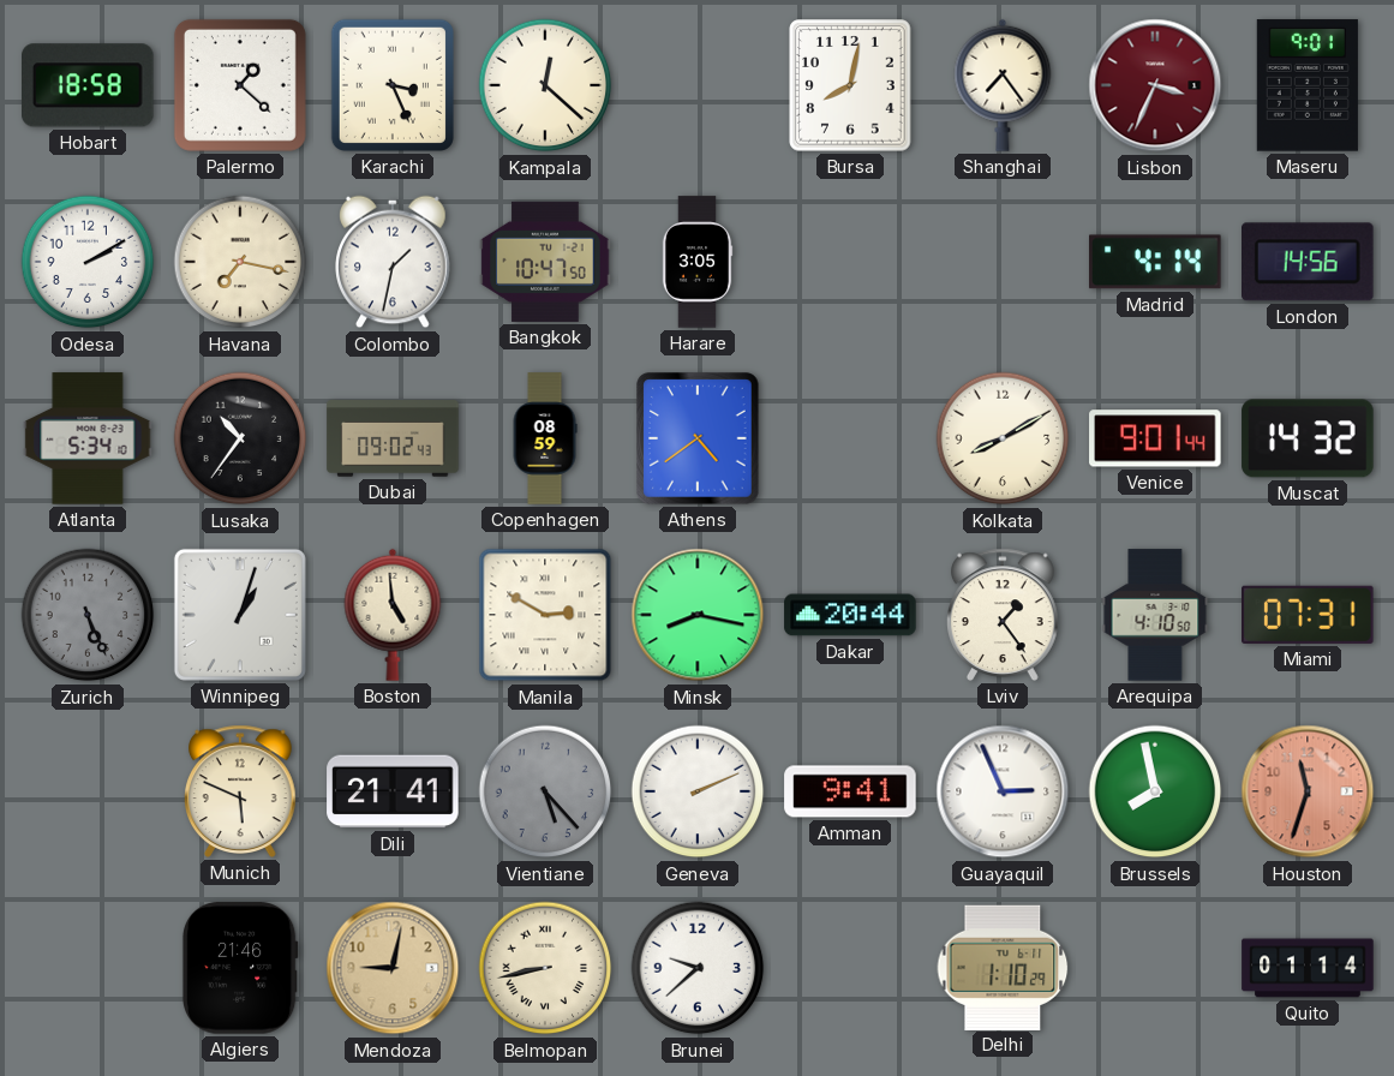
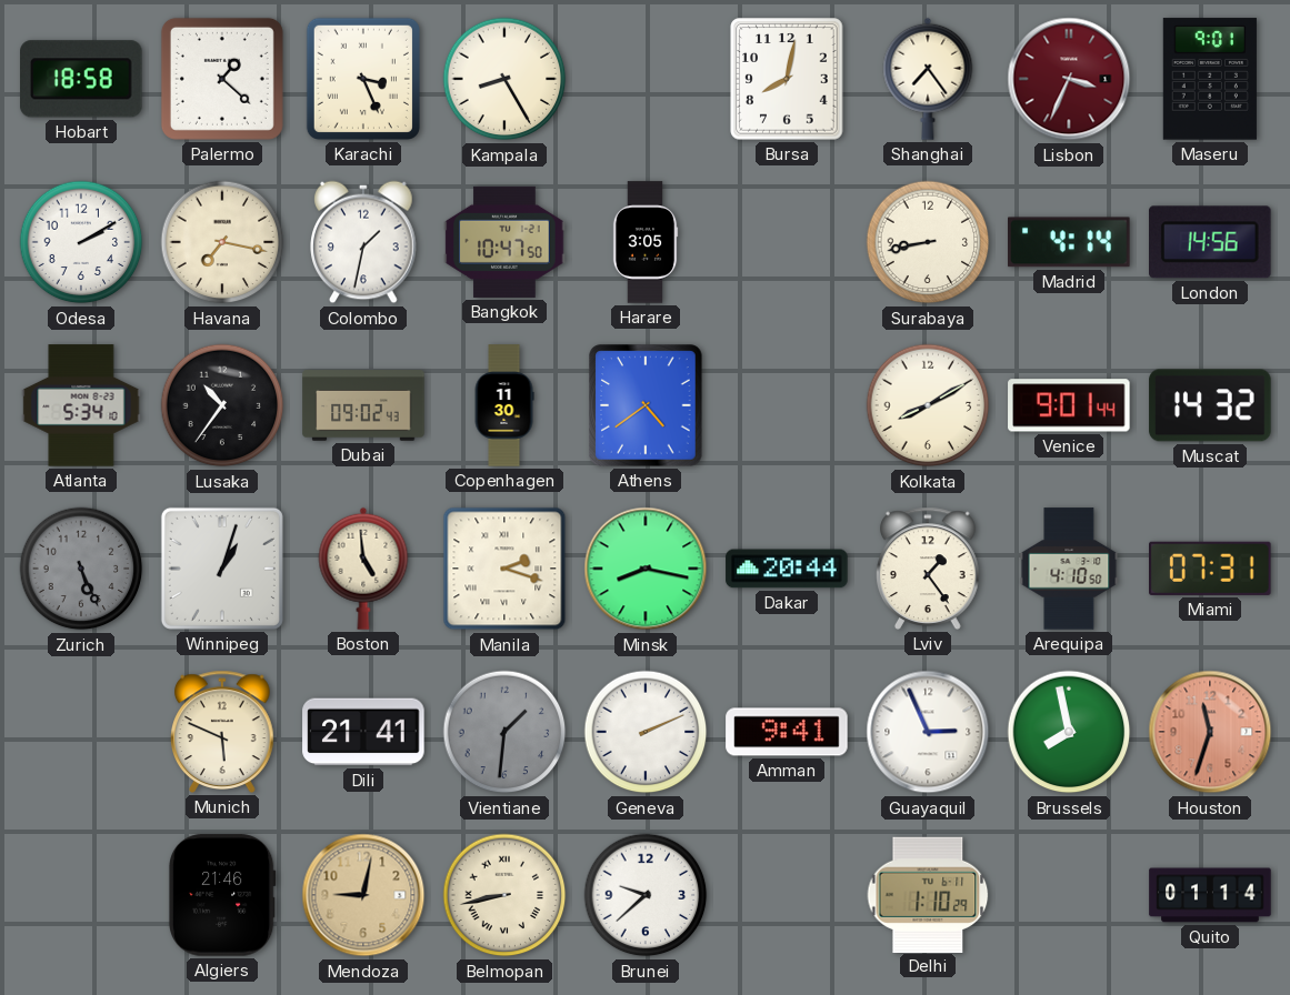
Kampala: 12:22 -> 8:25 (504, 79)
Surabaya: none -> 8:43 (928, 242)
Copenhagen: 08:59 -> 11:30 (504, 405)
Manila: 2:50 -> 2:18 (504, 569)
Vientiane: 5:23 -> 1:31 (504, 732)
